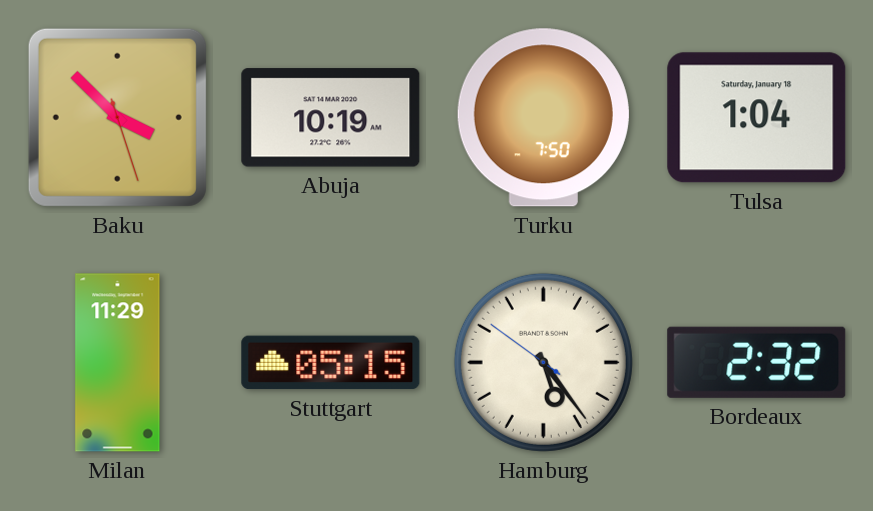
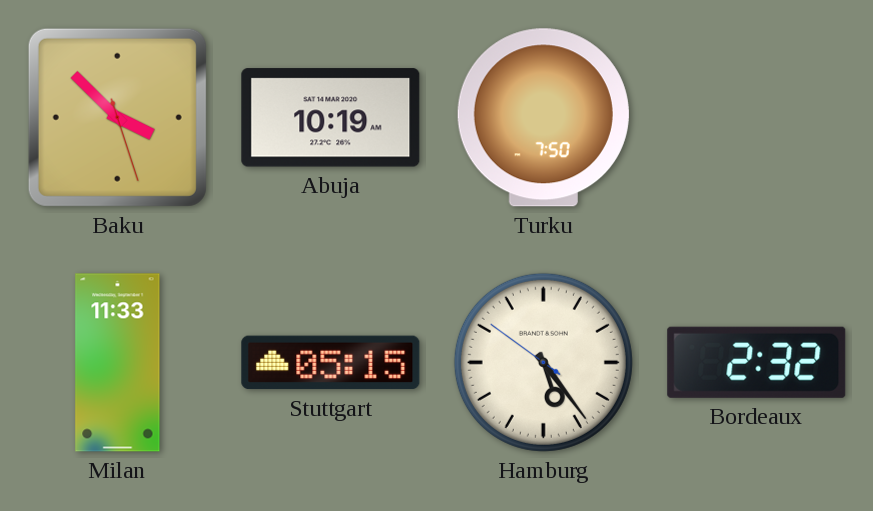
Tulsa: 1:04 -> none (757, 118)
Milan: 11:29 -> 11:33 (118, 363)
